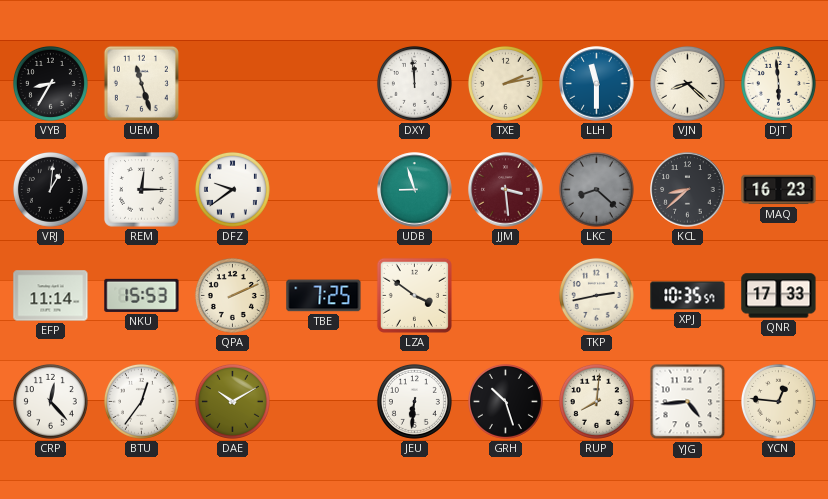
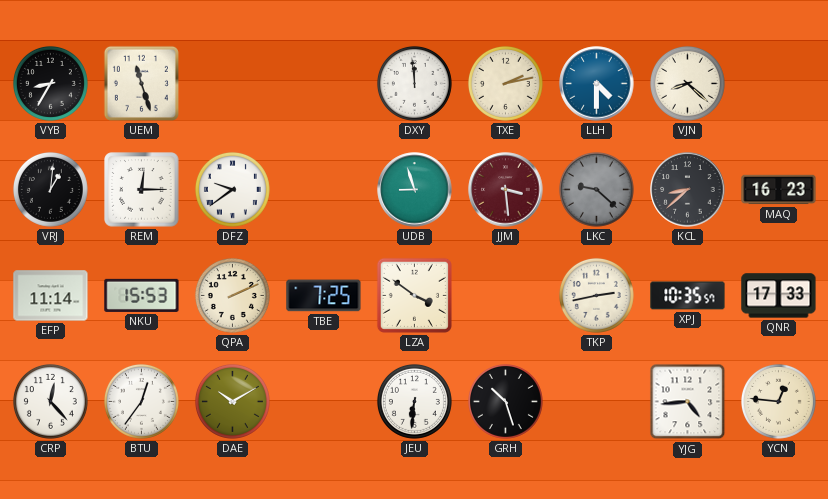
LLH: 11:30 -> 4:30 (597, 84)
DJT: 5:59 -> none (778, 83)
LKC: 8:22 -> 9:22 (596, 189)
RUP: 8:01 -> none (596, 401)
